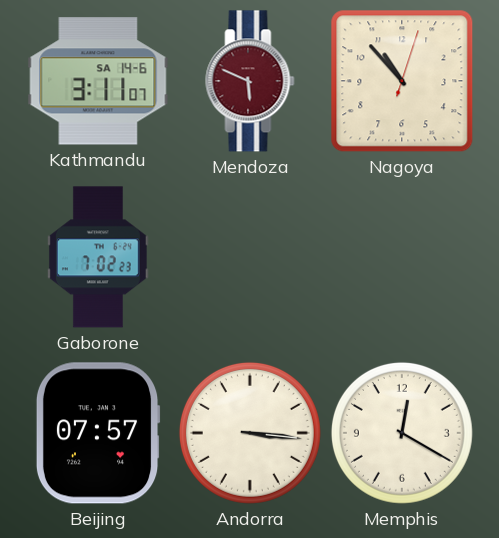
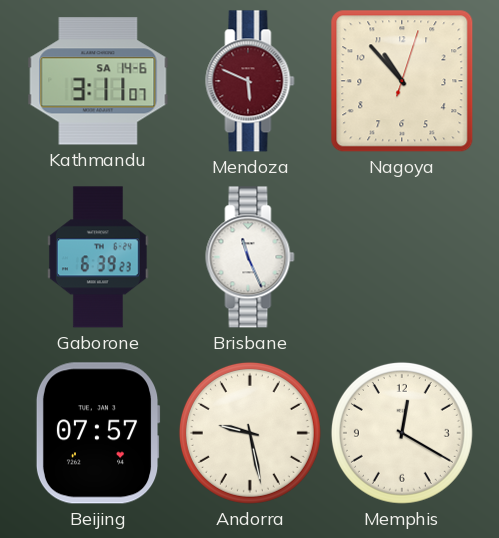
Gaborone: 7:02 -> 6:39 (98, 257)
Brisbane: none -> 11:26 (250, 257)
Andorra: 3:16 -> 9:28 (250, 433)
